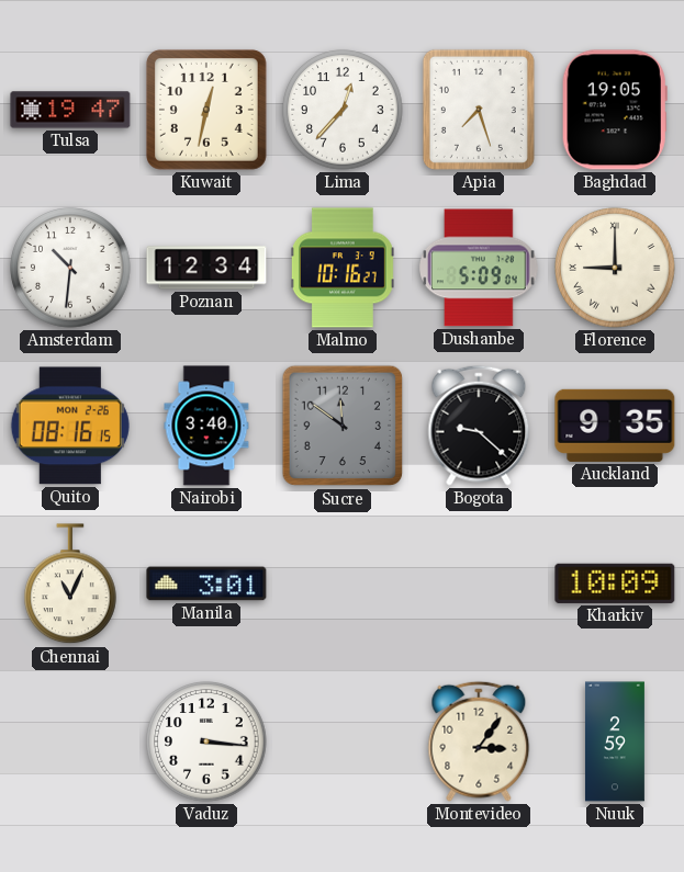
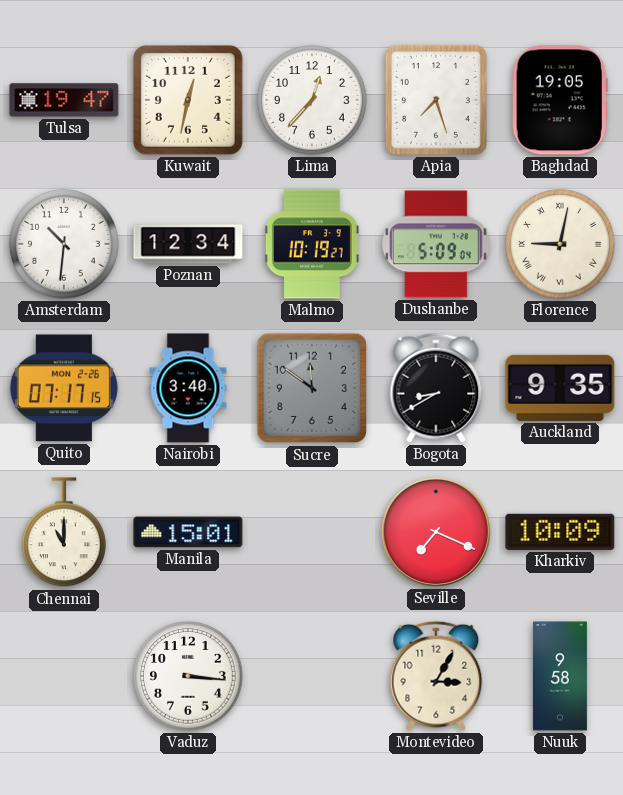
Malmo: 10:16 -> 10:19 (312, 244)
Florence: 9:00 -> 9:02 (560, 244)
Quito: 08:16 -> 07:17 (64, 388)
Bogota: 9:22 -> 8:40 (436, 388)
Chennai: 11:04 -> 11:00 (65, 533)
Manila: 3:01 -> 15:01 (188, 532)
Seville: none -> 7:19 (436, 532)
Montevideo: 3:06 -> 3:05 (436, 676)
Nuuk: 2:59 -> 9:58 (560, 676)
